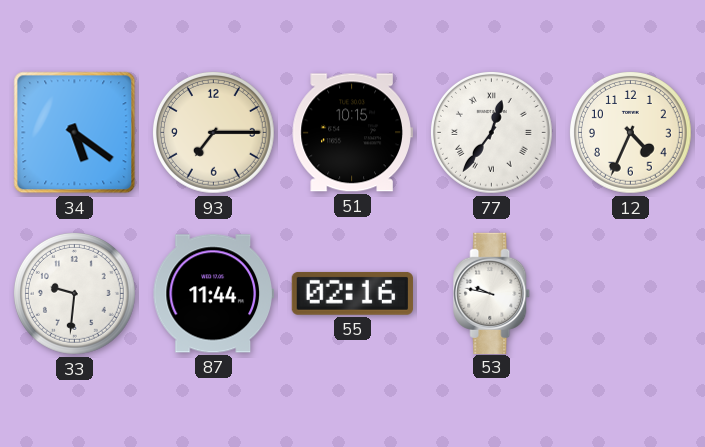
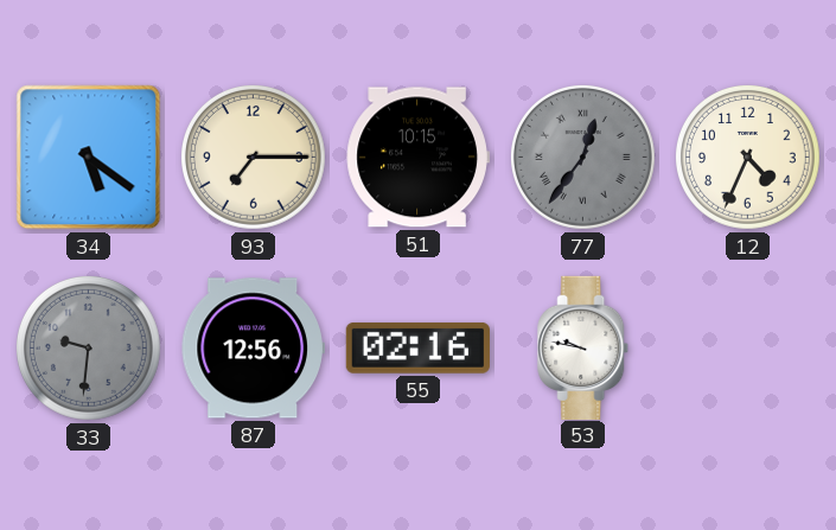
77 dial: white -> grey (583, 158)
33 dial: white -> grey (89, 349)
87: 11:44 -> 12:56 (253, 349)
